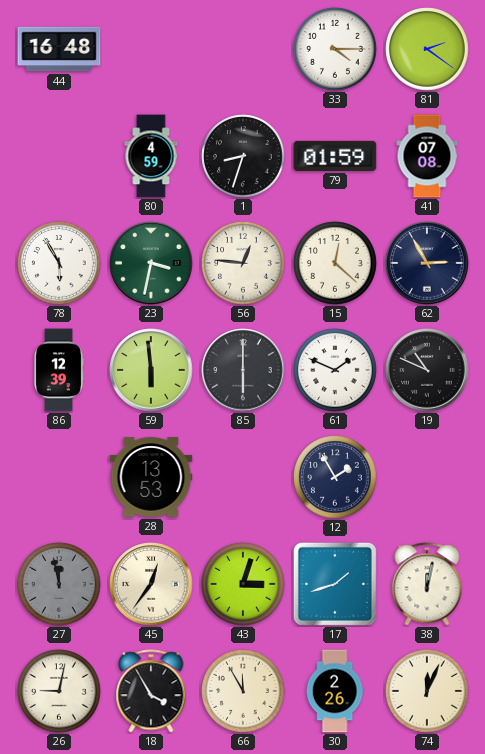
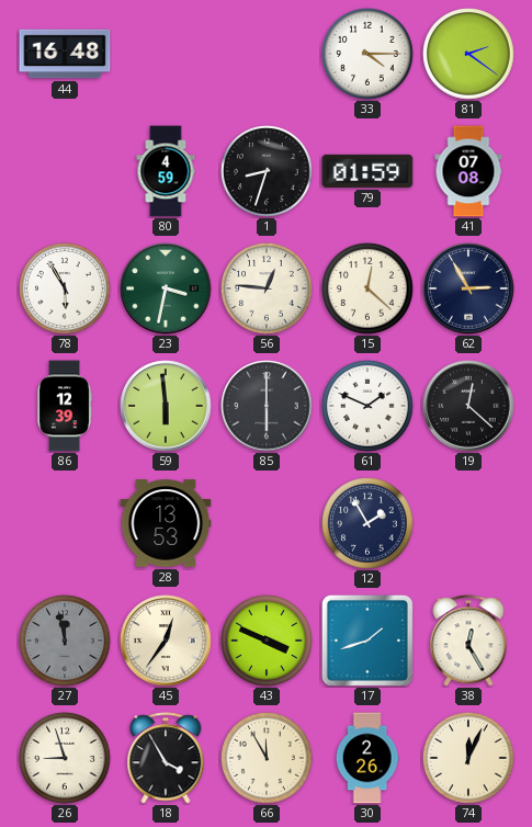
19: 10:49 -> 12:22 (468, 406)
43: 3:03 -> 3:49 (267, 641)
38: 12:02 -> 12:25 (468, 641)
26: 9:02 -> 8:57 (65, 758)
